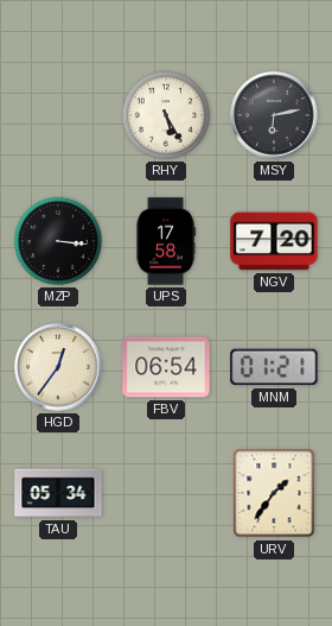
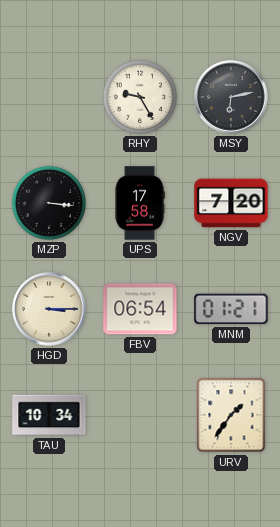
RHY: 5:25 -> 9:25 (140, 97)
HGD: 12:36 -> 3:15 (49, 309)
TAU: 05:34 -> 10:34 (49, 415)
